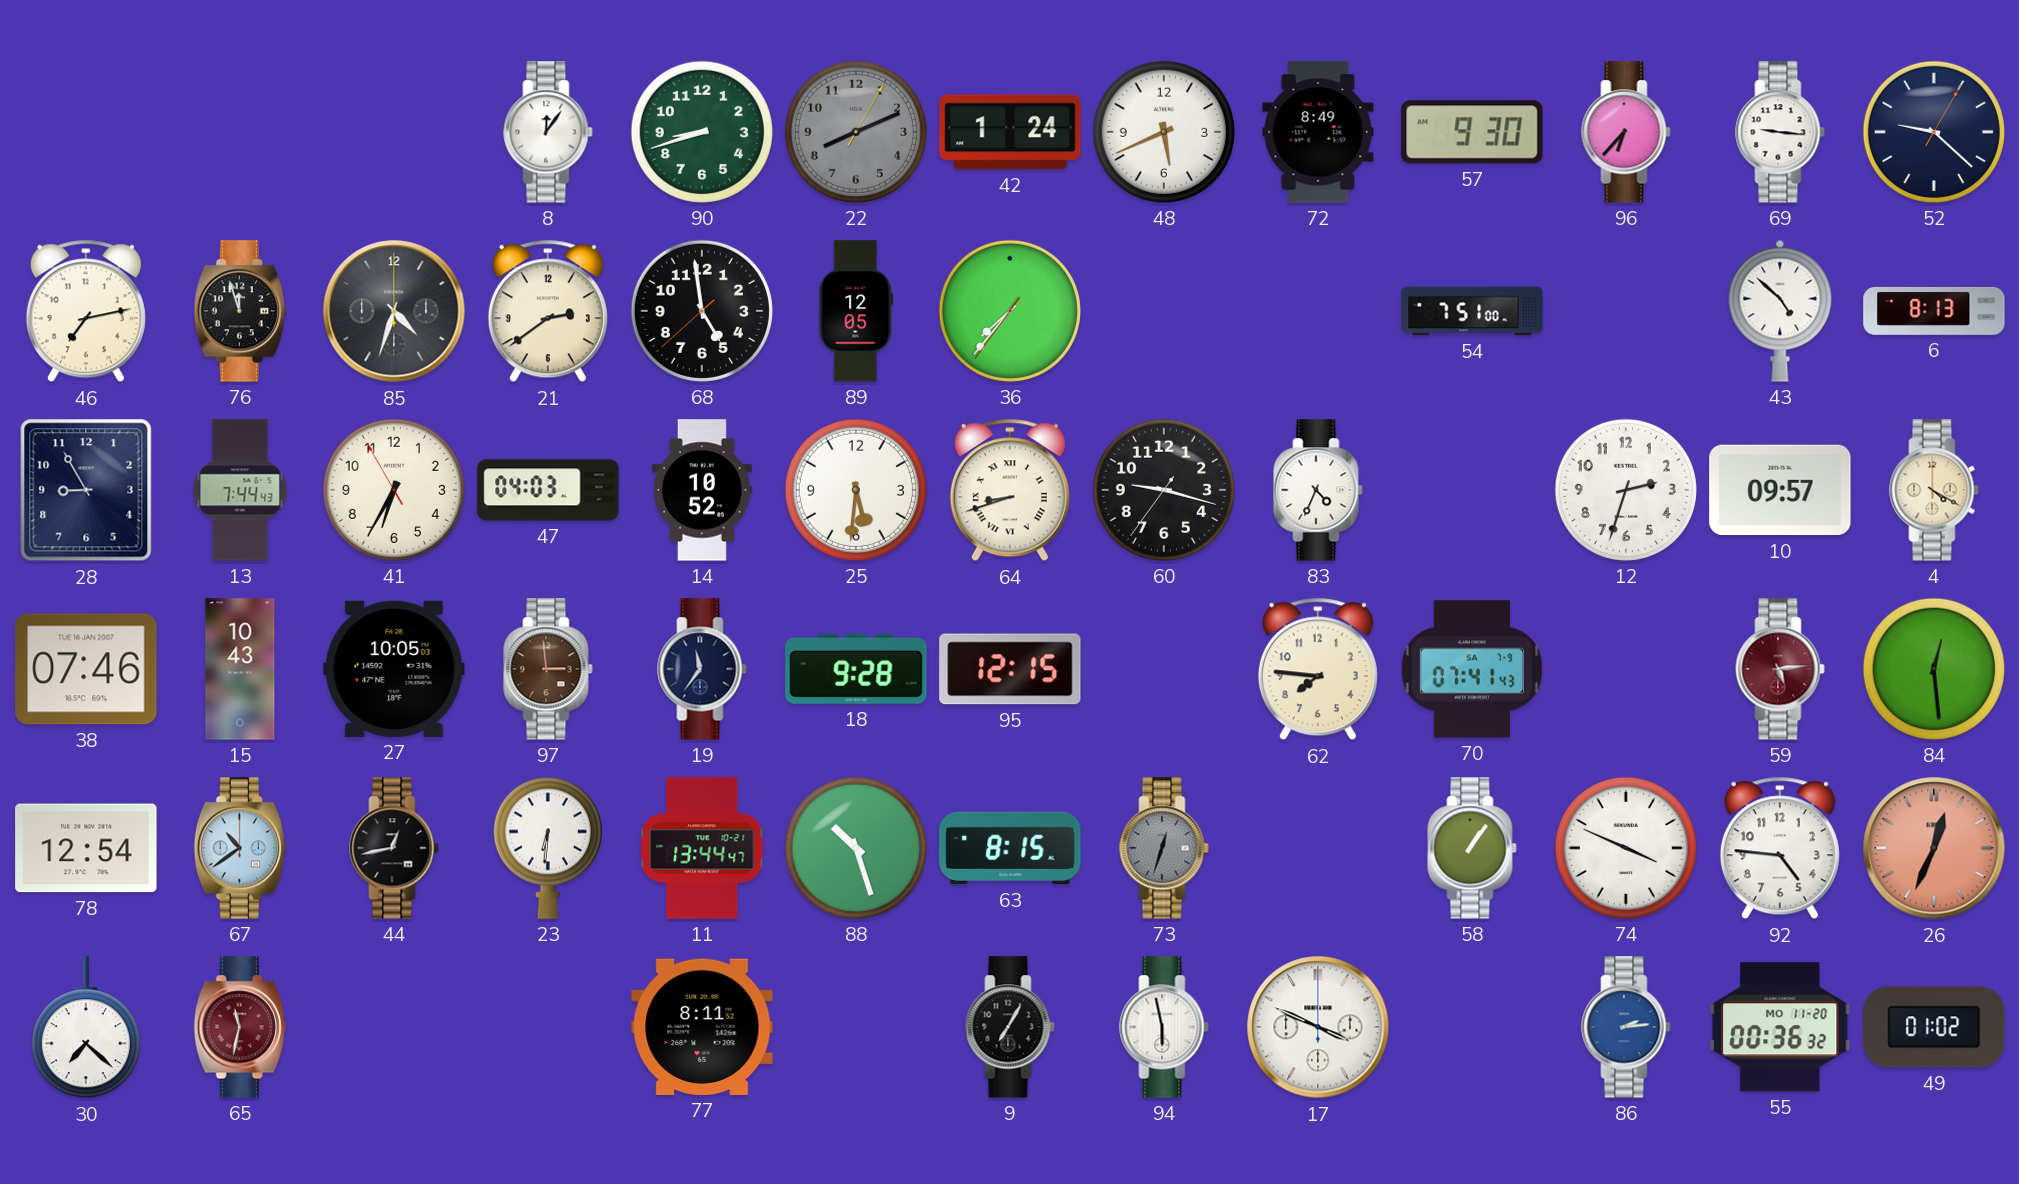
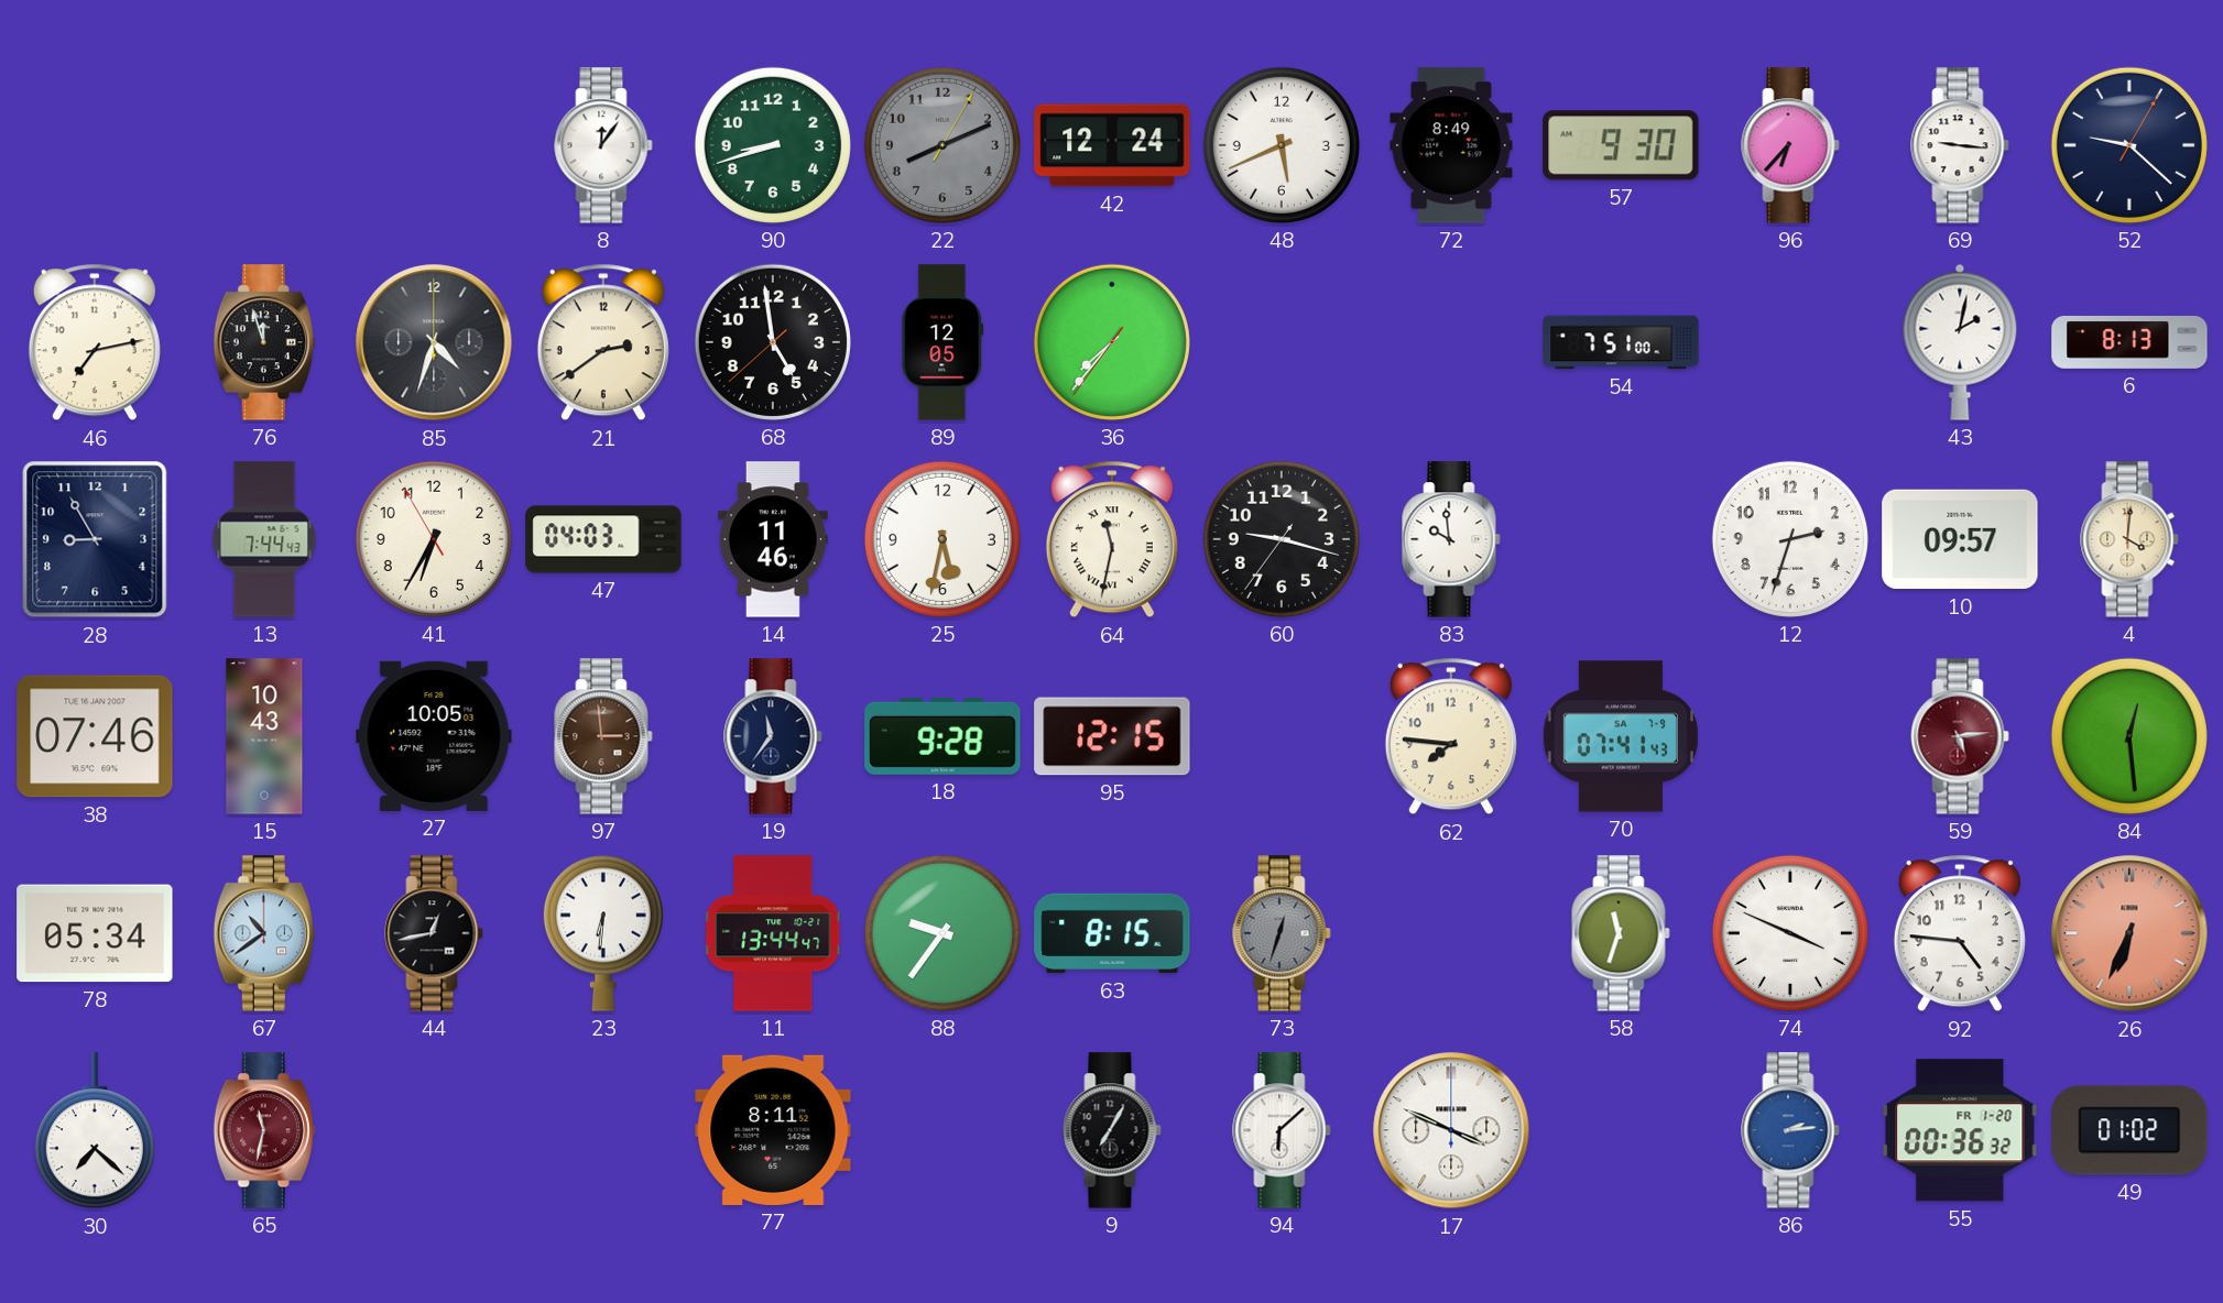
42: 1:24 -> 12:24 (1112, 145)
43: 4:52 -> 2:02 (1960, 342)
14: 10:52 -> 11:46 (773, 539)
25: 5:31 -> 5:32 (942, 539)
64: 8:42 -> 11:32 (1112, 539)
83: 4:34 -> 9:59 (1451, 539)
4: 4:20 -> 4:01 (2129, 539)
78: 12:54 -> 05:34 (95, 933)
88: 10:27 -> 9:36 (942, 933)
58: 1:06 -> 11:33 (1621, 933)
26: 12:34 -> 6:34 (2129, 933)
94: 5:58 -> 6:08 (1282, 1130)
55 date: MO 11-20 -> FR 1-20 (1960, 1130)
